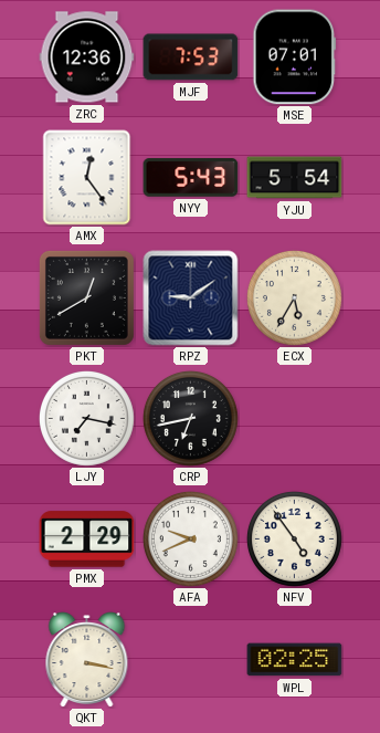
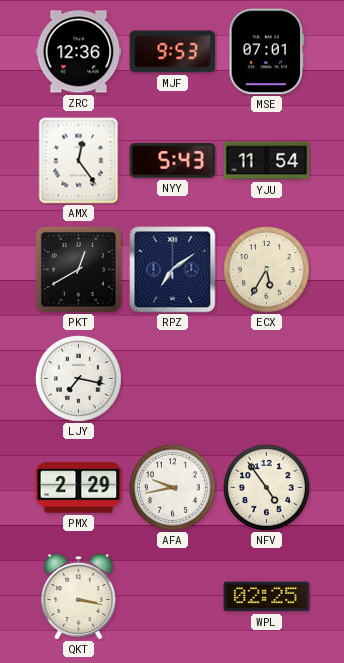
MJF: 7:53 -> 9:53 (173, 52)
YJU: 5:54 -> 11:54 (267, 161)
RPZ: 9:09 -> 7:09 (173, 270)
CRP: 6:43 -> none (190, 418)
AFA: 9:41 -> 9:43 (172, 487)
